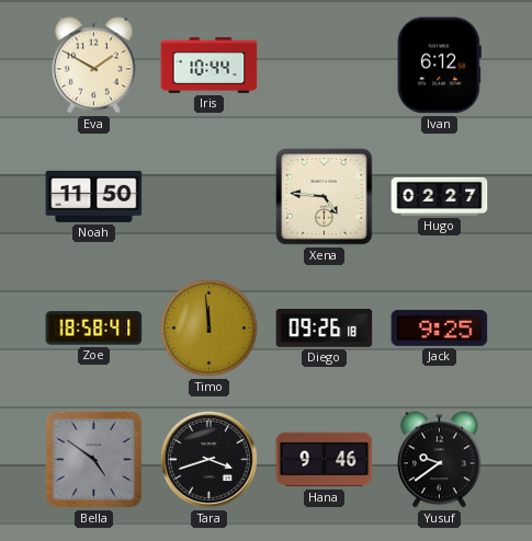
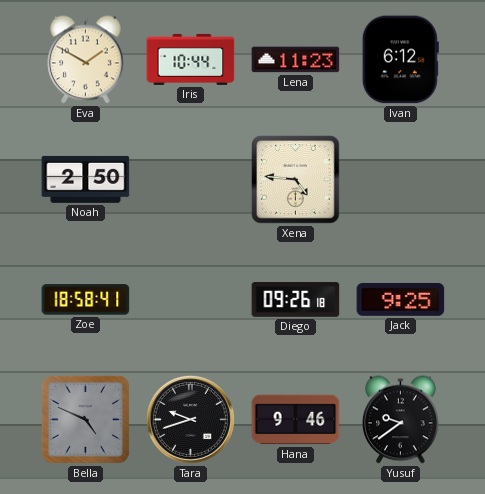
Lena: none -> 11:23 (296, 60)
Noah: 11:50 -> 2:50 (86, 179)
Hugo: 02:27 -> none (440, 196)
Timo: 11:59 -> none (208, 327)
Bella: 4:51 -> 4:49 (85, 419)
Tara: 3:42 -> 9:42 (190, 419)
